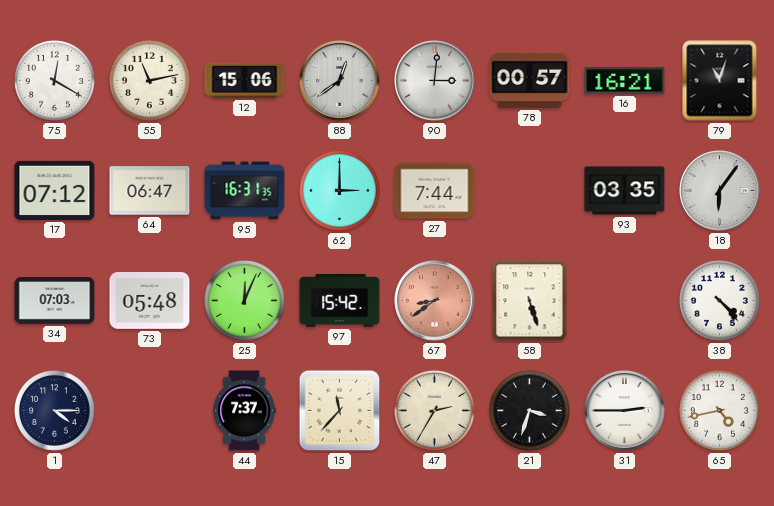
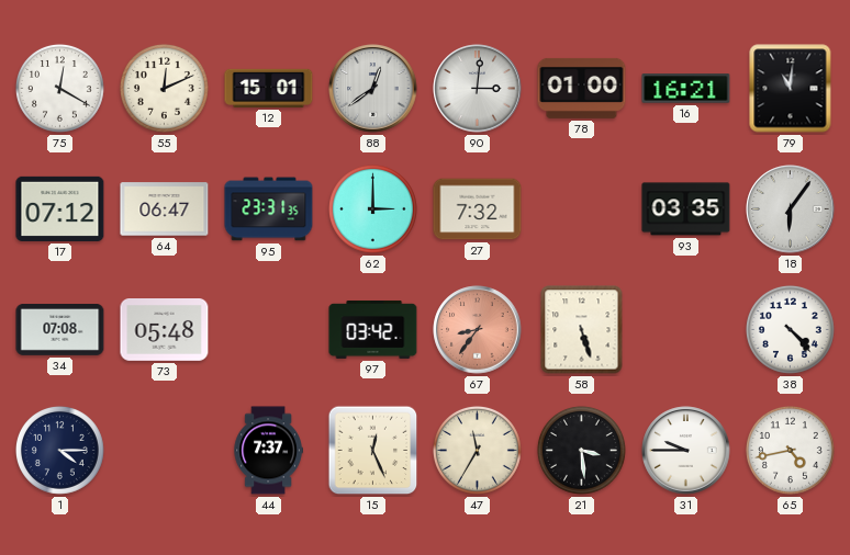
55: 11:13 -> 12:11 (164, 88)
12: 15:06 -> 15:01 (269, 88)
78: 00:57 -> 01:00 (582, 88)
79: 11:03 -> 11:01 (791, 89)
95: 16:31 -> 23:31 (269, 209)
27: 7:44 -> 7:32 (478, 209)
34: 07:03 -> 07:08 (60, 330)
25: 12:04 -> none (244, 300)
97: 15:42 -> 03:42 (373, 329)
67: 8:39 -> 8:36 (478, 330)
15: 11:37 -> 12:26 (373, 451)
47: 2:35 -> 11:35 (477, 450)
21: 3:33 -> 3:29 (581, 450)
31: 2:45 -> 9:45 (686, 451)
